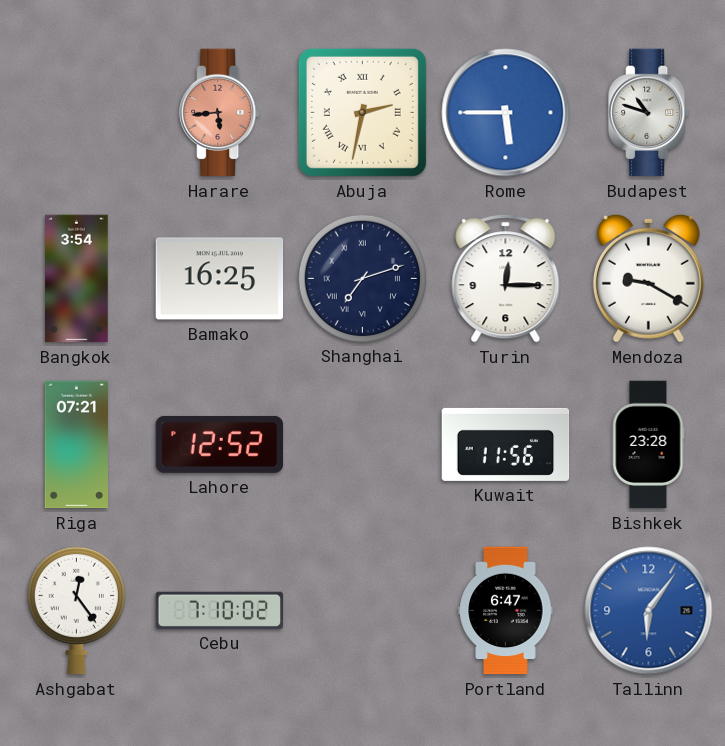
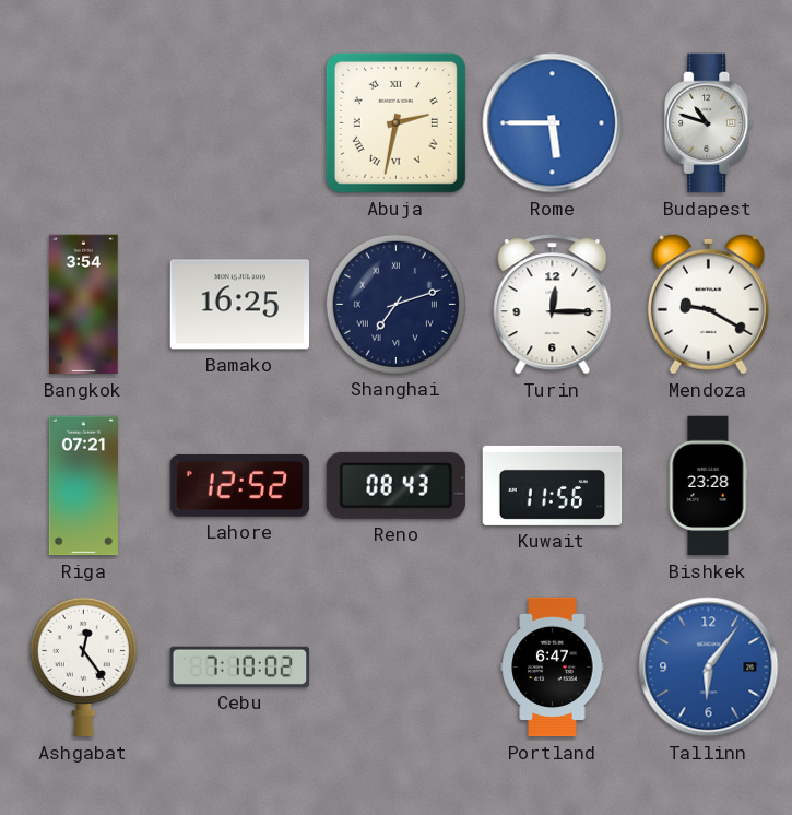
Harare: 5:44 -> none (220, 113)
Reno: none -> 08:43 (395, 485)
